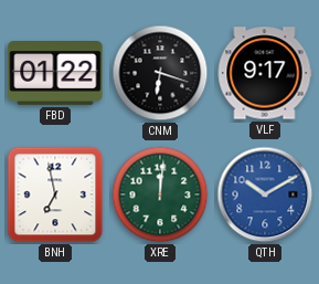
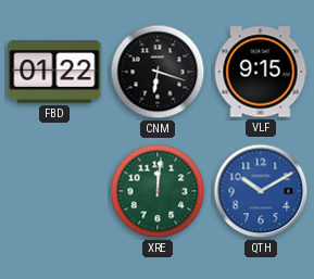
VLF: 9:17 -> 9:15 (261, 72)
BNH: 6:58 -> none (55, 194)
